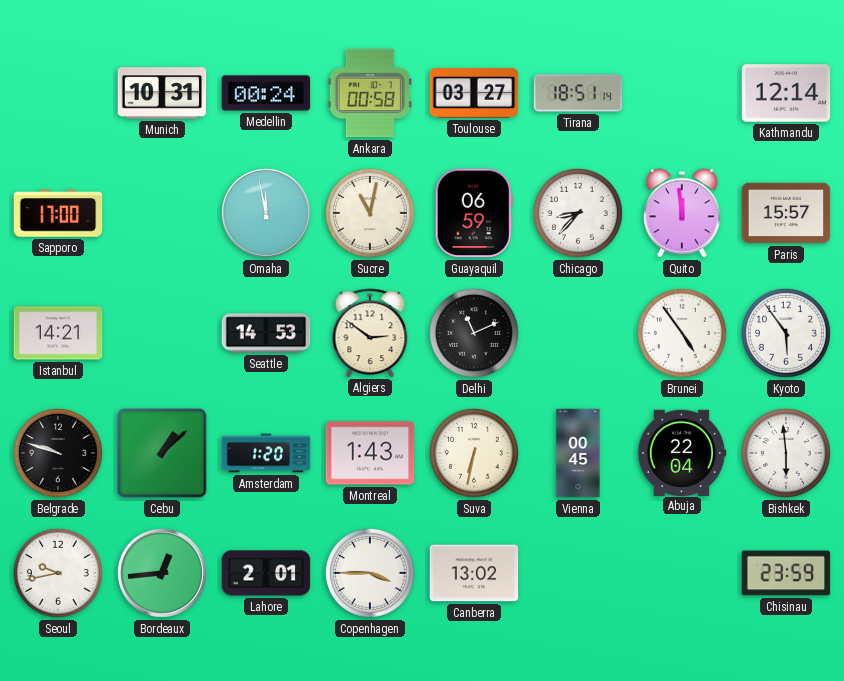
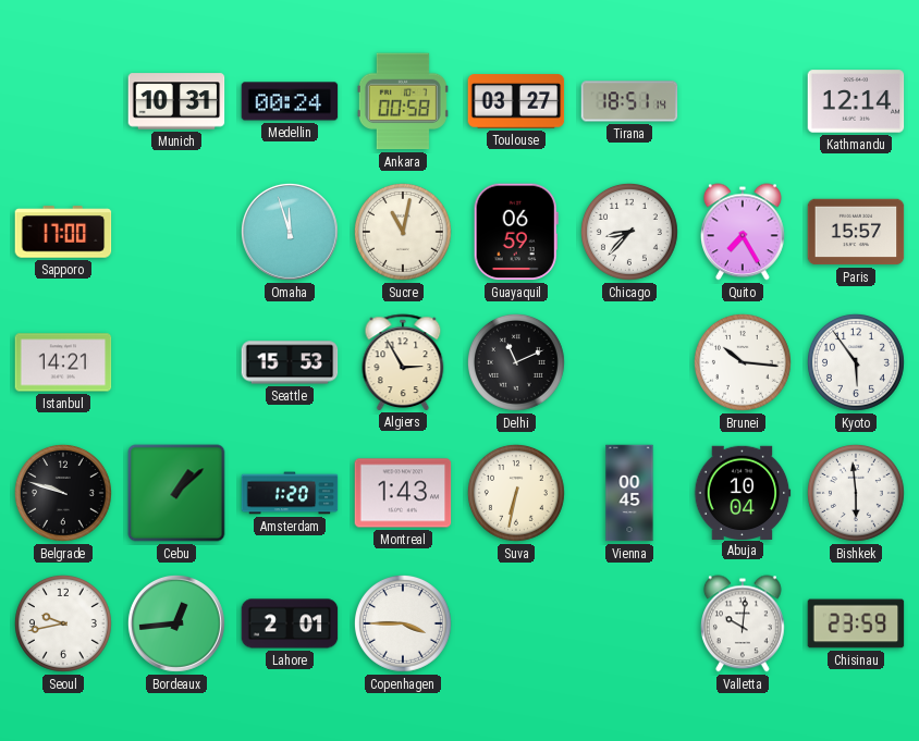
Omaha: 11:58 -> 11:57 (290, 232)
Quito: 11:59 -> 7:25 (744, 232)
Seattle: 14:53 -> 15:53 (290, 362)
Algiers: 2:51 -> 2:55 (403, 362)
Brunei: 4:54 -> 10:16 (743, 362)
Abuja: 22:04 -> 10:04 (743, 492)
Canberra: 13:02 -> none (474, 573)
Valletta: none -> 10:01 (744, 623)
